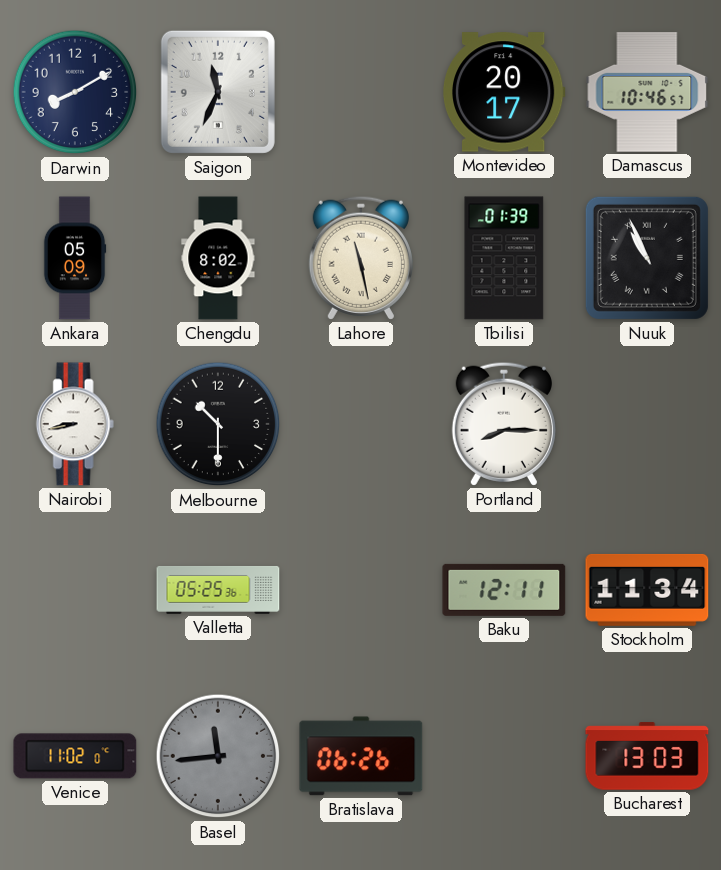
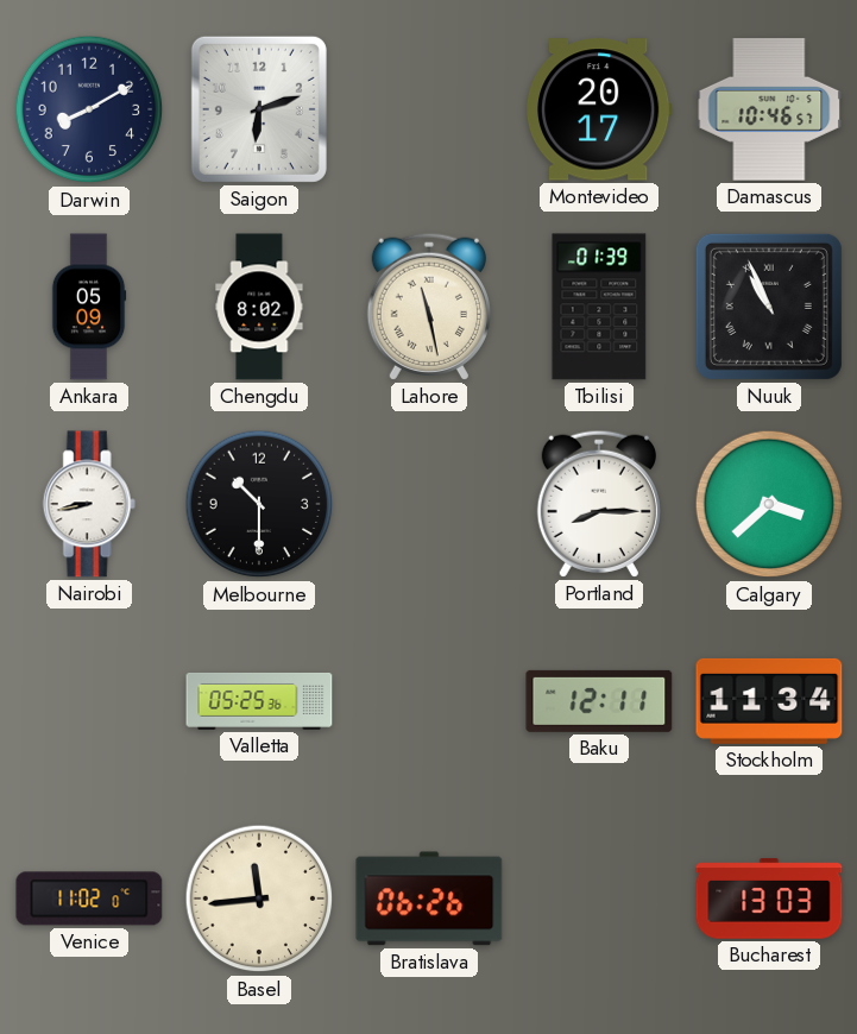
Saigon: 11:34 -> 6:12 (259, 109)
Calgary: none -> 3:38 (769, 504)
Basel dial: grey -> cream (259, 899)
